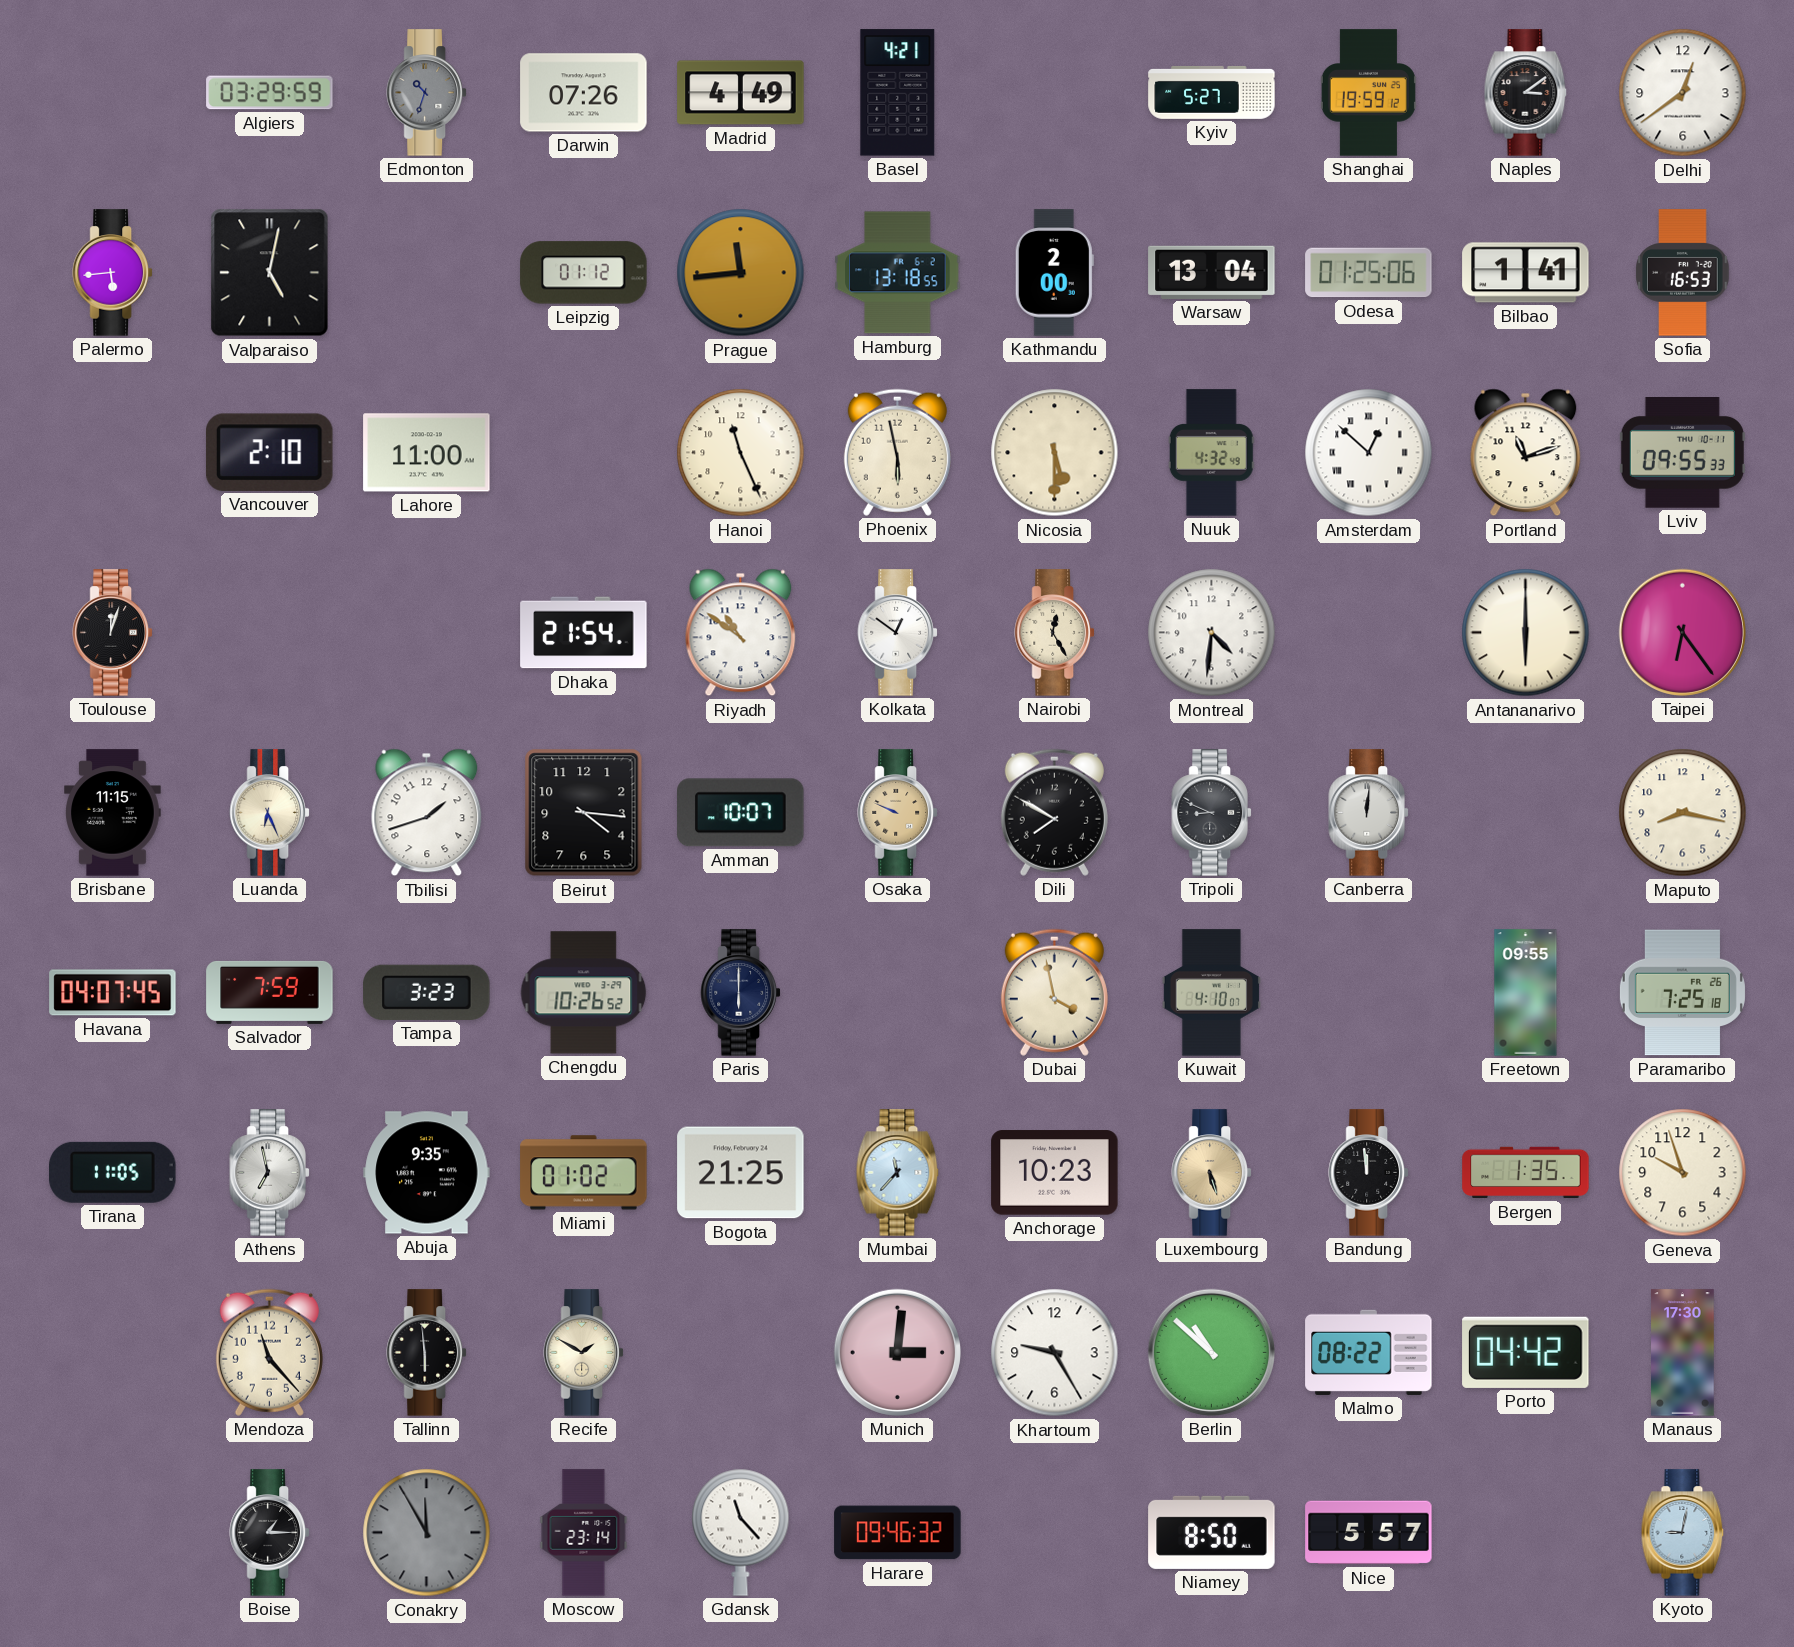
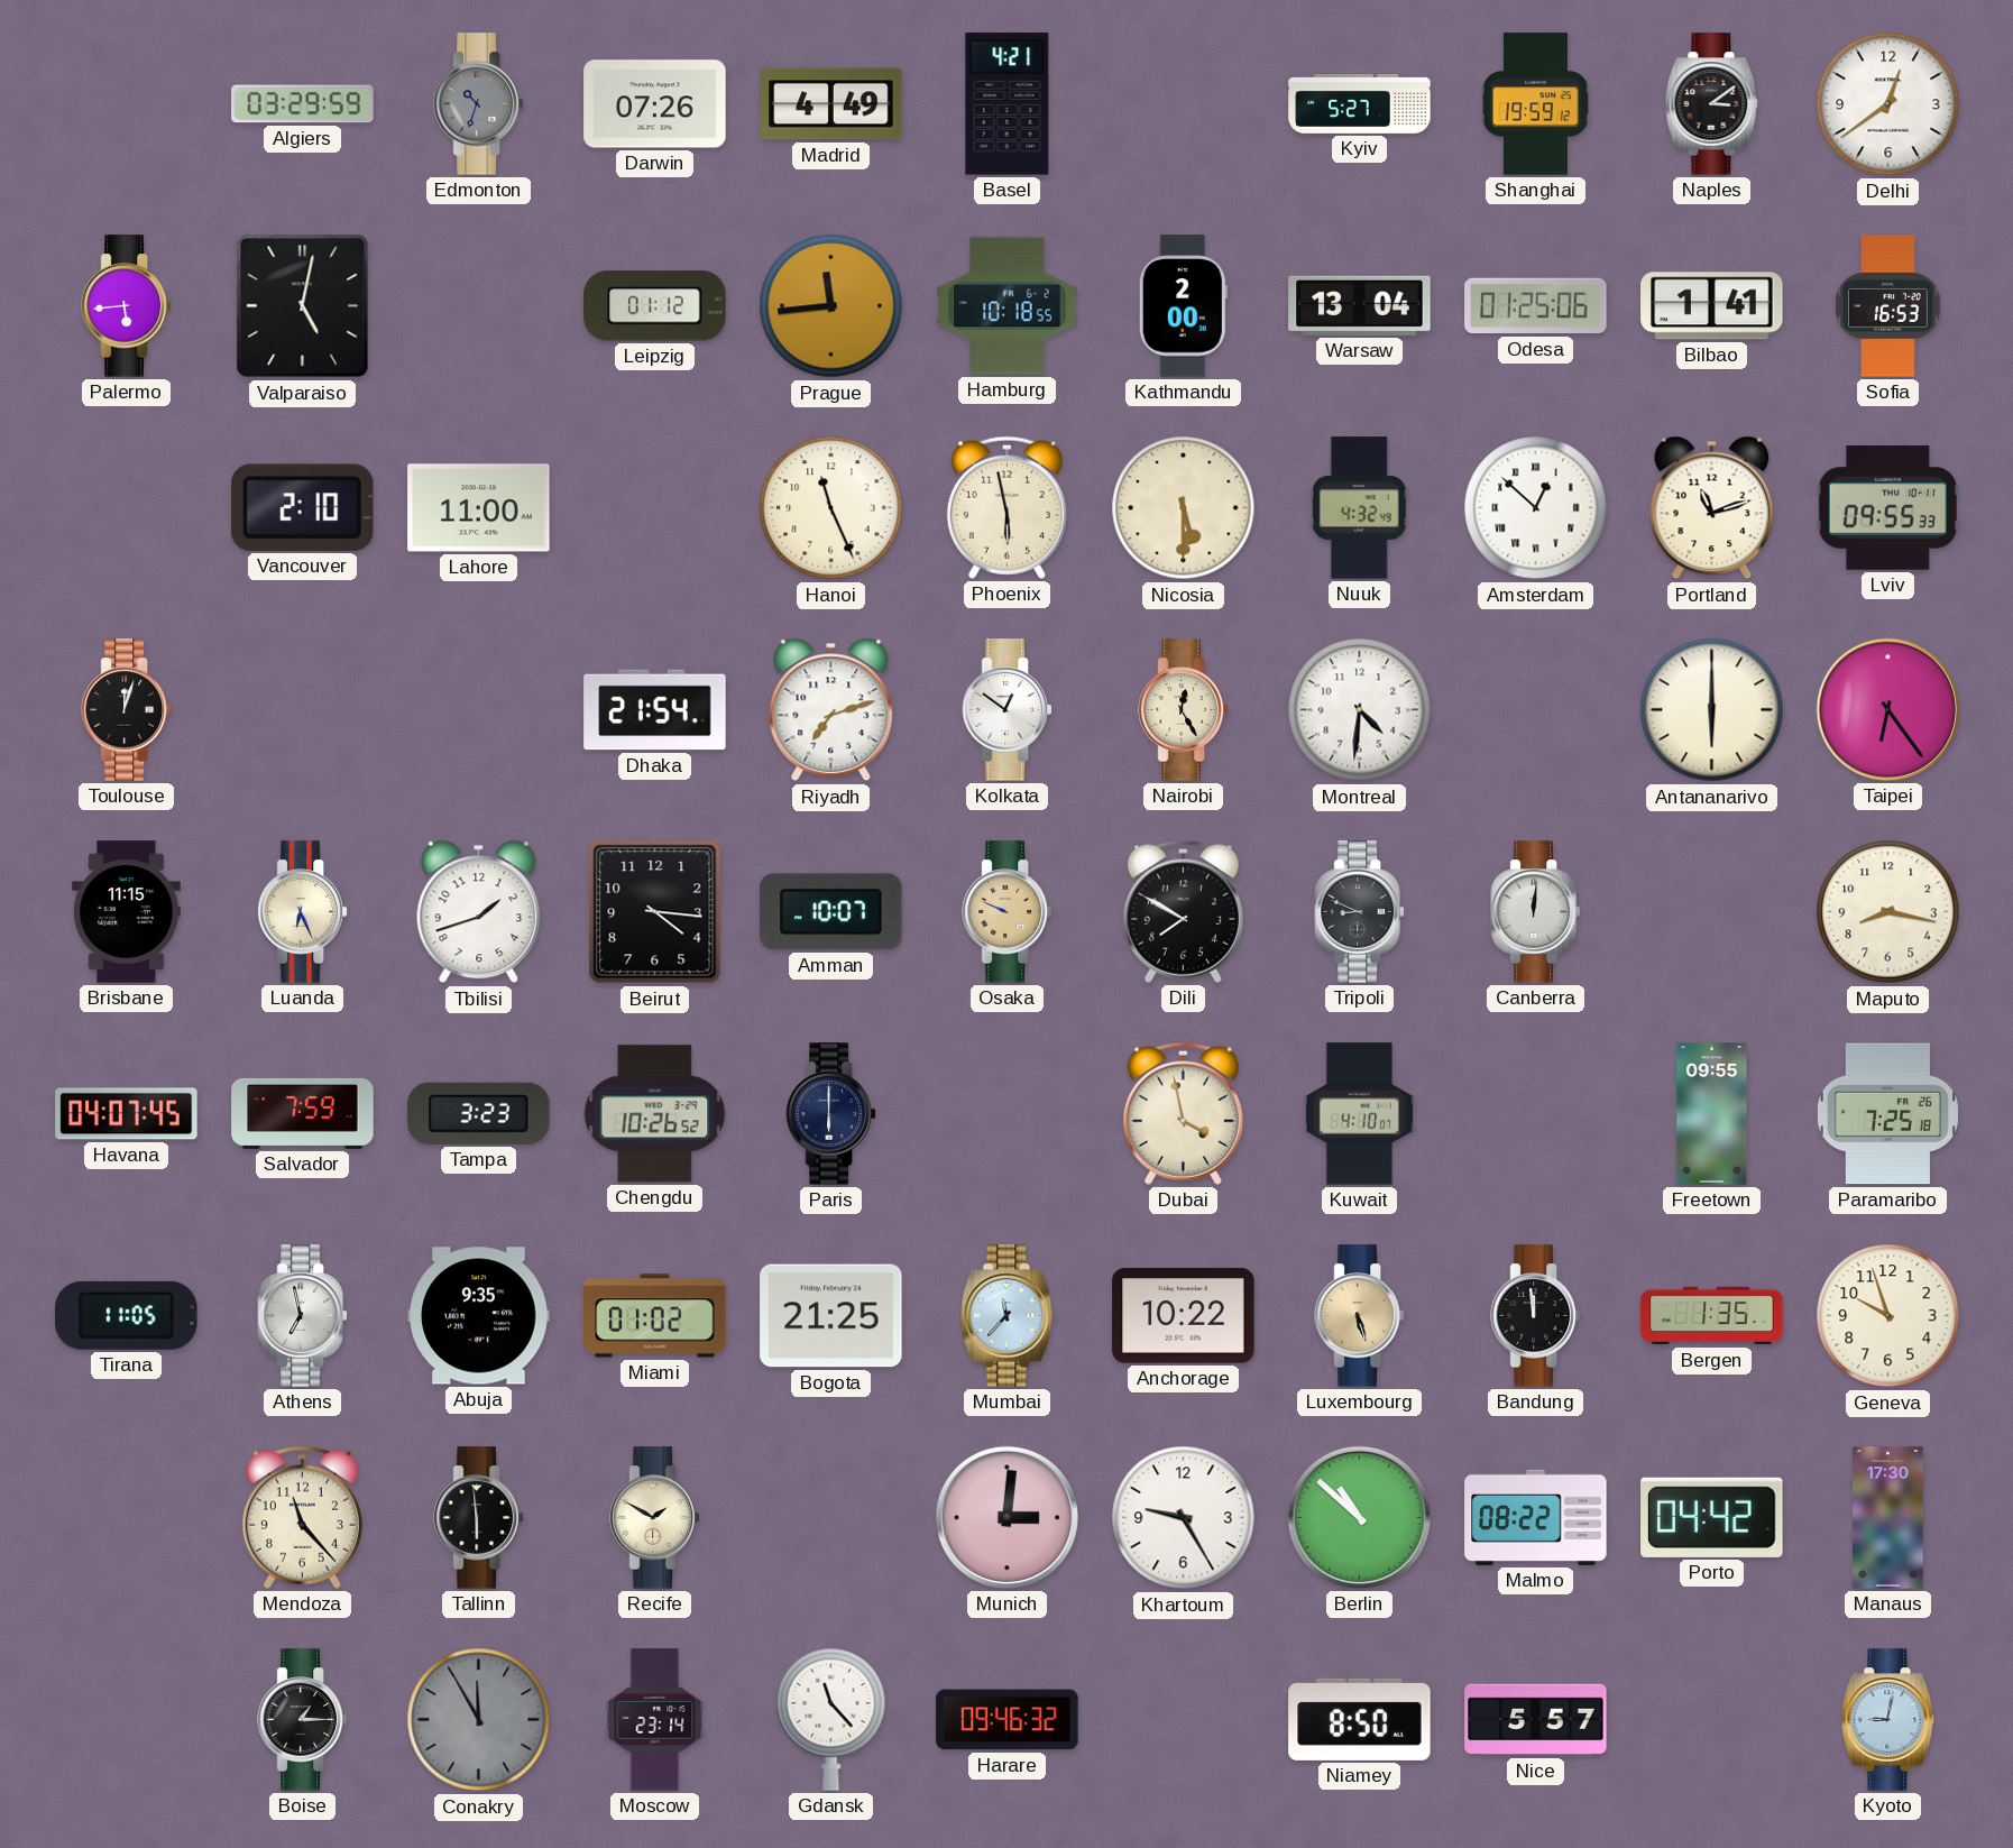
Hamburg: 13:18 -> 10:18 (1008, 306)
Riyadh: 10:51 -> 7:12 (831, 710)
Anchorage: 10:23 -> 10:22 (1184, 1316)
